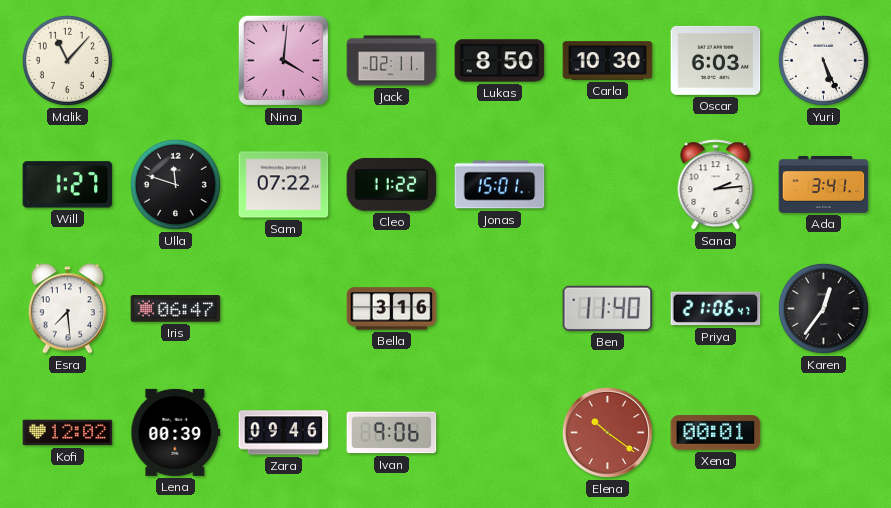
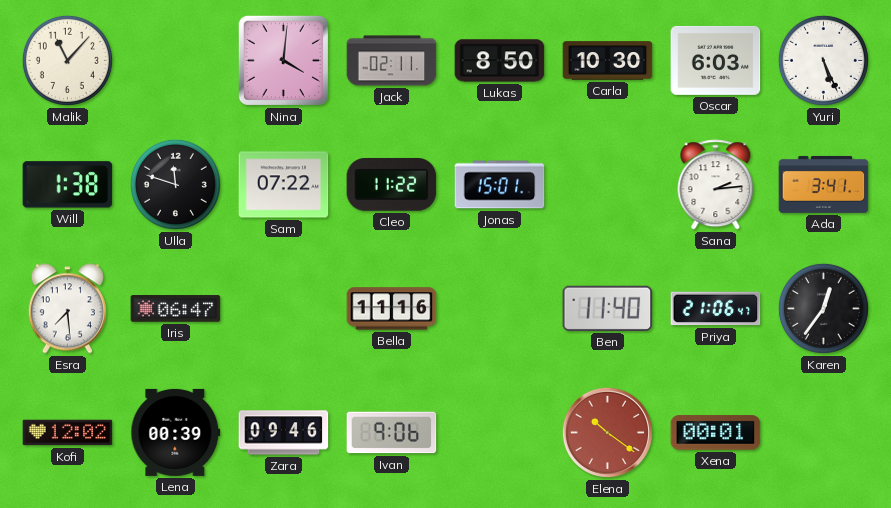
Will: 1:27 -> 1:38 (68, 185)
Bella: 3:16 -> 11:16 (392, 309)
